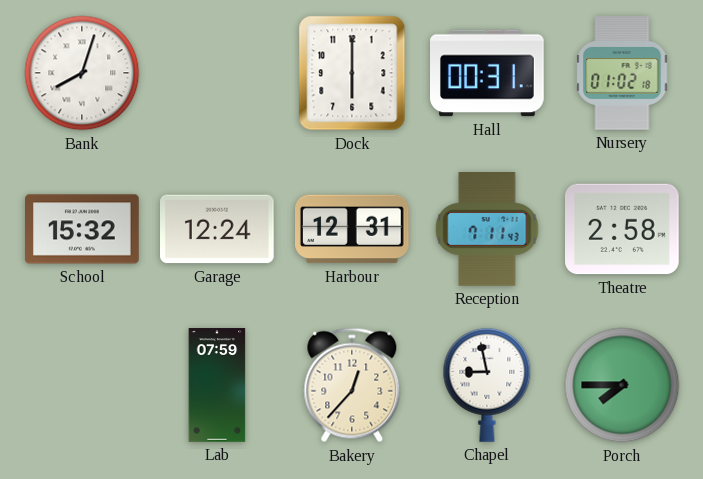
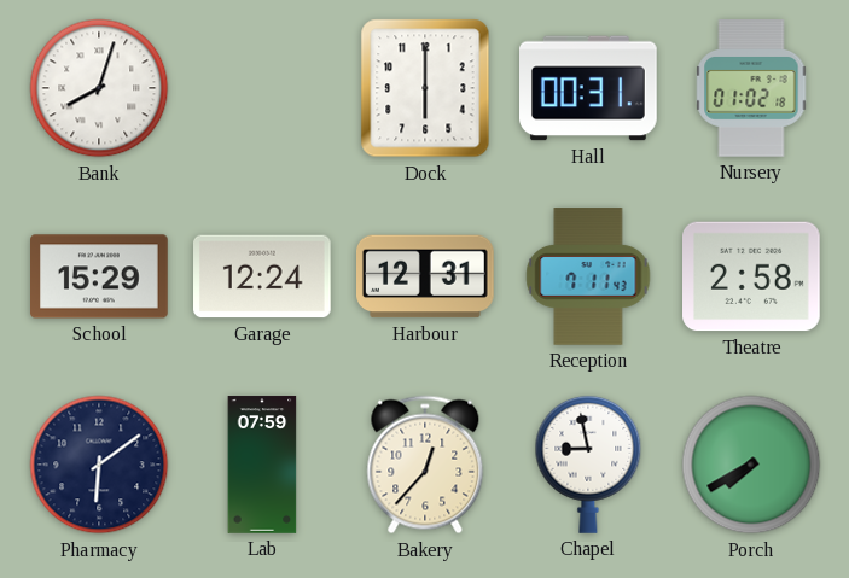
School: 15:32 -> 15:29 (100, 276)
Pharmacy: none -> 6:09 (99, 465)
Porch: 7:45 -> 7:40 (751, 465)
